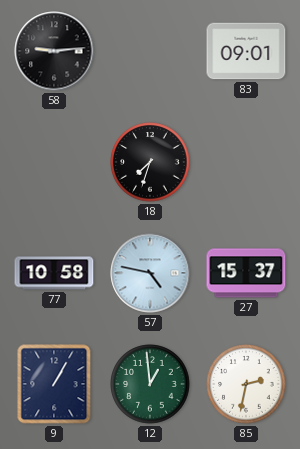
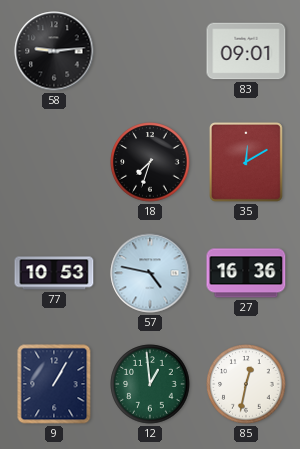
35: none -> 12:10 (246, 162)
77: 10:58 -> 10:53 (54, 273)
27: 15:37 -> 16:36 (246, 273)
85: 2:32 -> 12:32 (246, 384)
